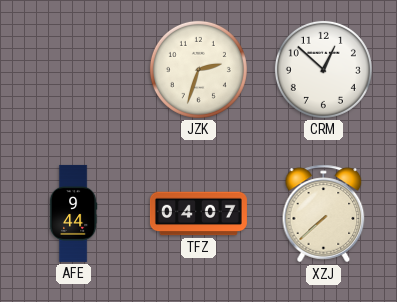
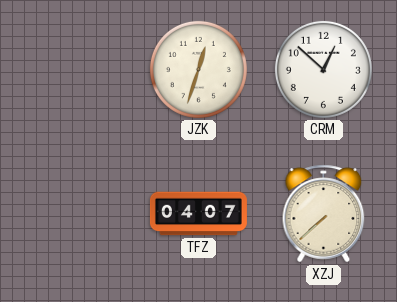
JZK: 2:33 -> 12:33 (198, 69)
AFE: 9:44 -> none (73, 213)
